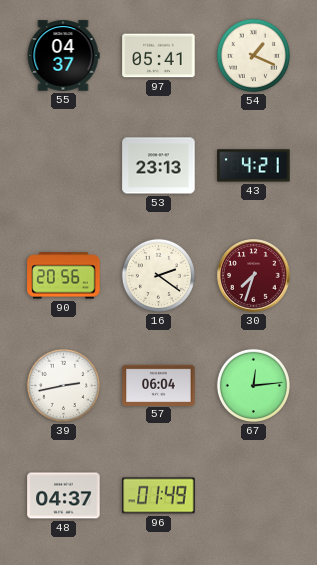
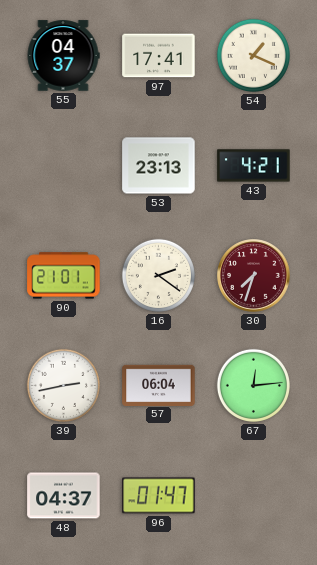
97: 05:41 -> 17:41 (159, 56)
90: 20:56 -> 21:01 (64, 276)
96: 01:49 -> 01:47 (159, 496)
